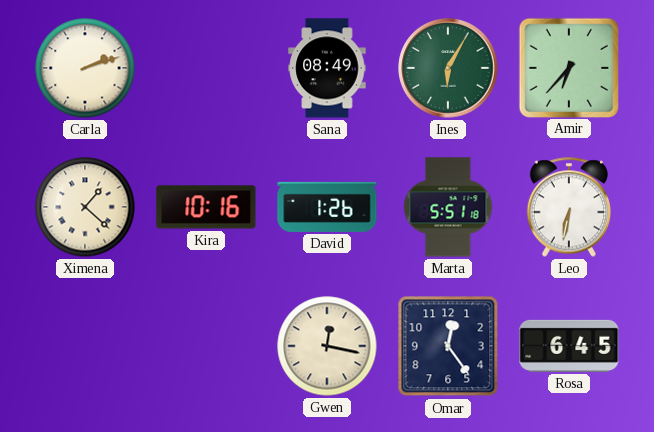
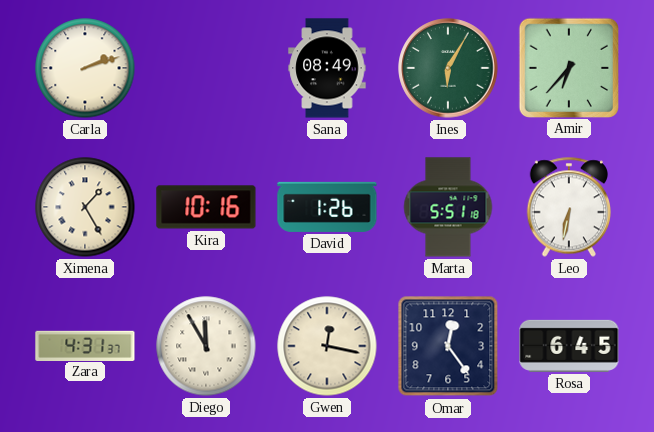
Ximena: 1:22 -> 1:25 (85, 207)
Zara: none -> 4:31 (85, 345)
Diego: none -> 11:55 (206, 346)
